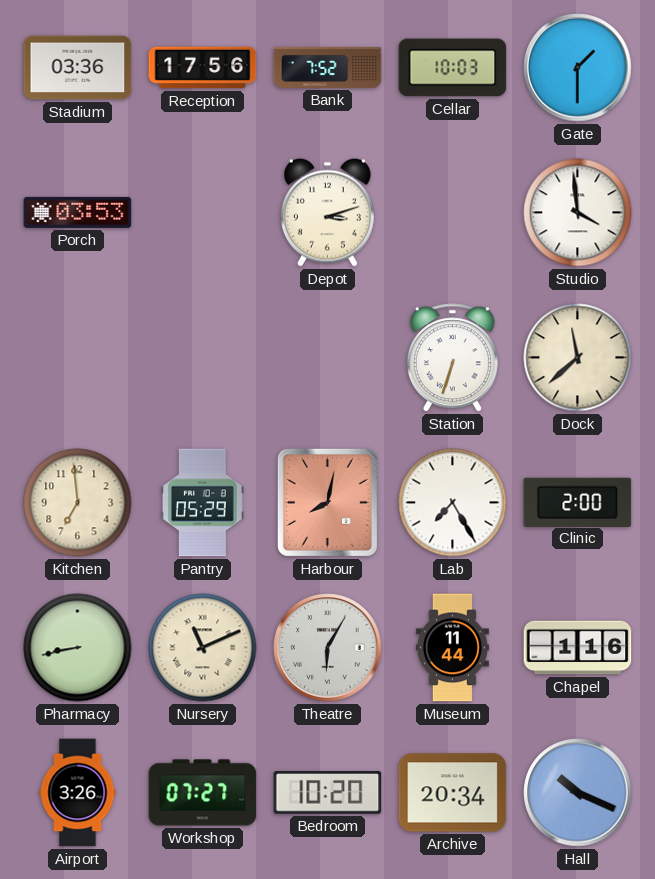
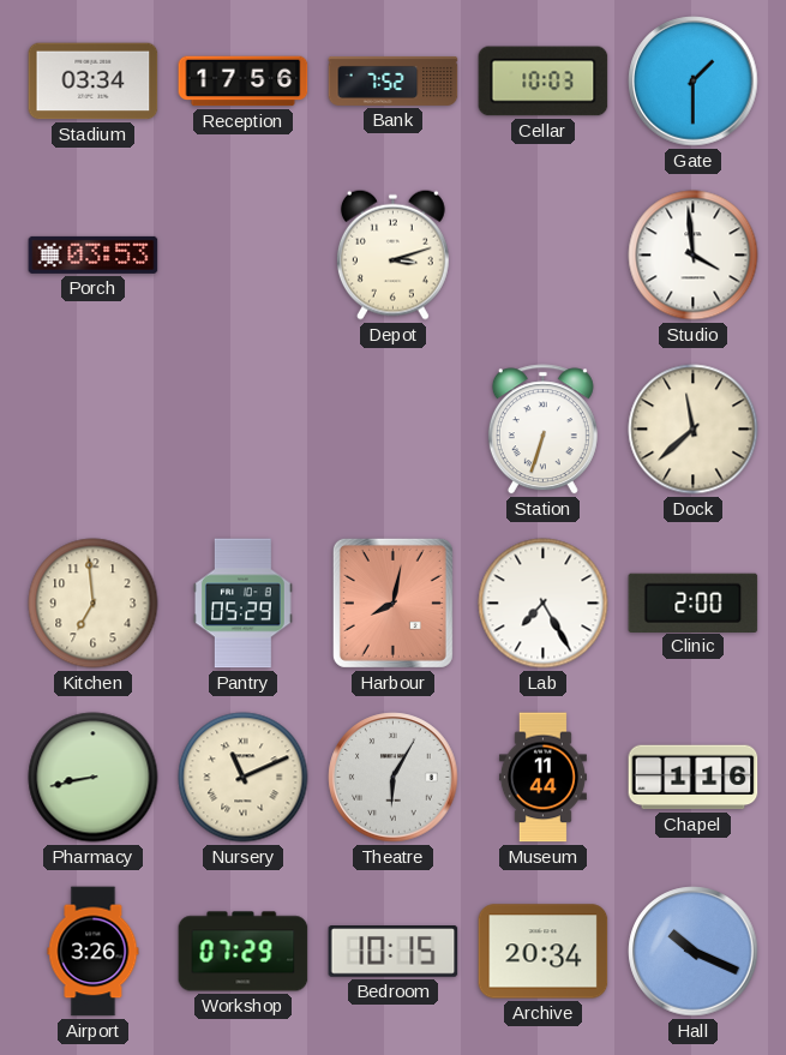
Stadium: 03:36 -> 03:34 (94, 82)
Workshop: 07:27 -> 07:29 (244, 952)
Bedroom: 10:20 -> 10:15 (394, 952)
